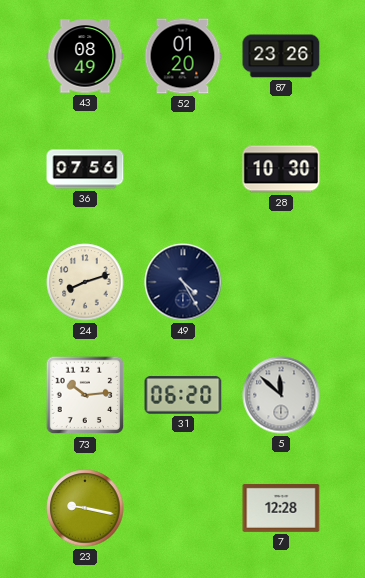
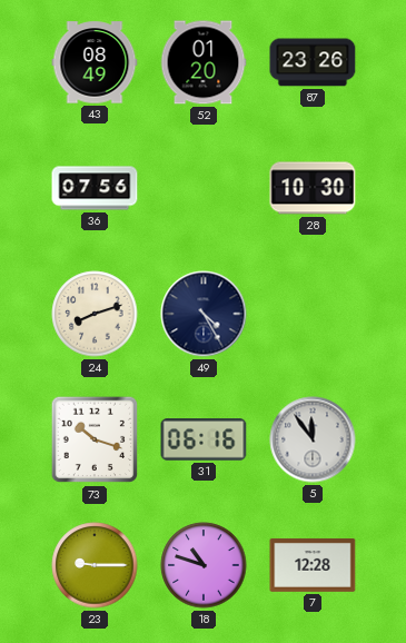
73: 10:14 -> 10:18 (95, 439)
31: 06:20 -> 06:16 (204, 439)
5: 11:52 -> 11:54 (313, 439)
23: 9:17 -> 9:15 (95, 565)
18: none -> 10:48 (204, 565)
